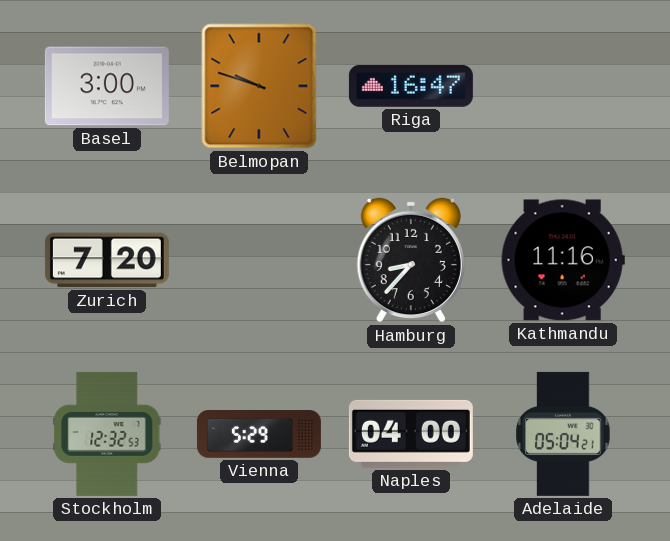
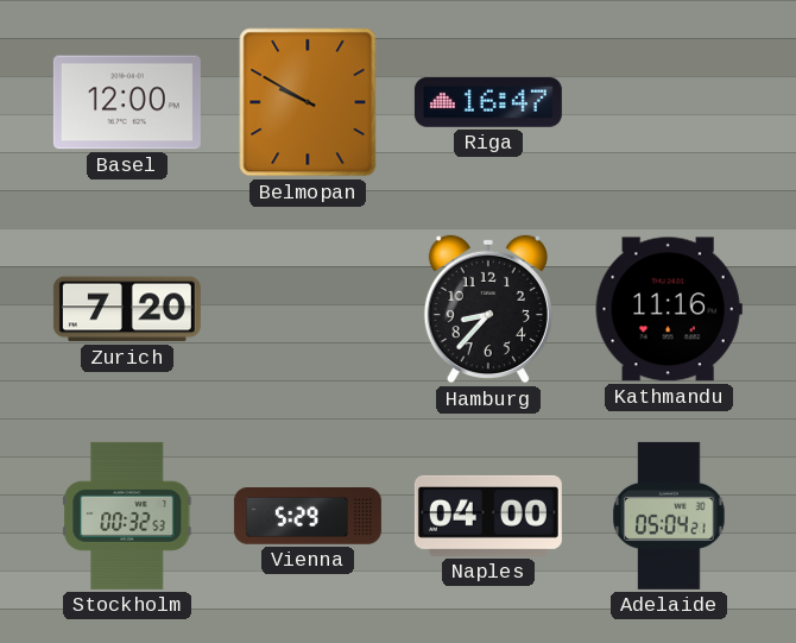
Basel: 3:00 -> 12:00 (127, 102)
Belmopan: 9:48 -> 9:50 (308, 102)
Stockholm: 12:32 -> 00:32 (127, 516)
